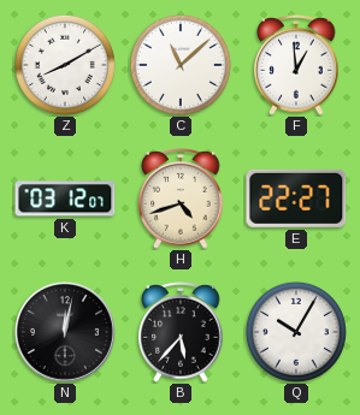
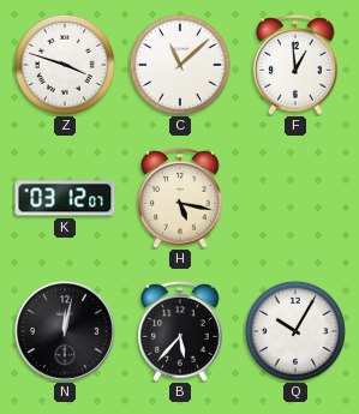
Z: 8:10 -> 3:48 (65, 65)
H: 4:42 -> 5:17 (180, 198)
E: 22:27 -> none (296, 198)
